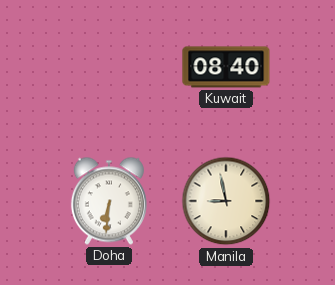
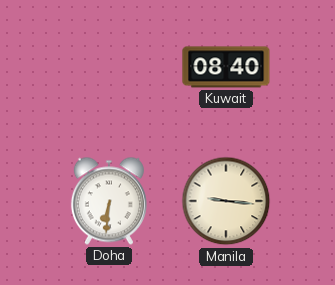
Manila: 8:58 -> 9:16 (226, 201)
